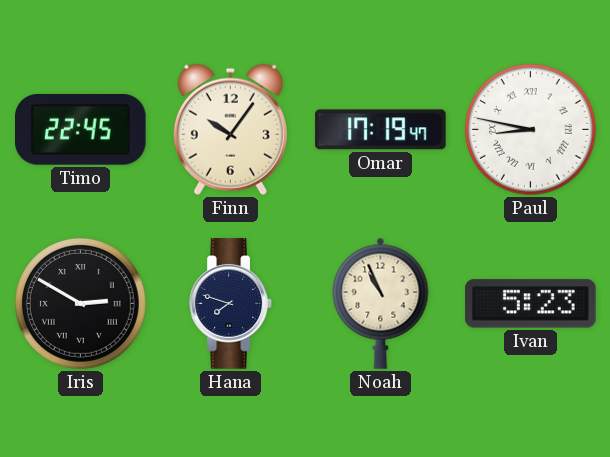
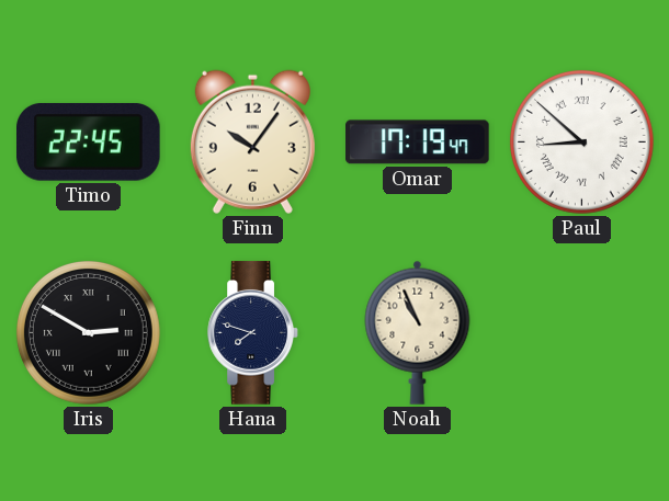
Paul: 8:47 -> 8:52 (581, 141)
Ivan: 5:23 -> none (531, 304)
